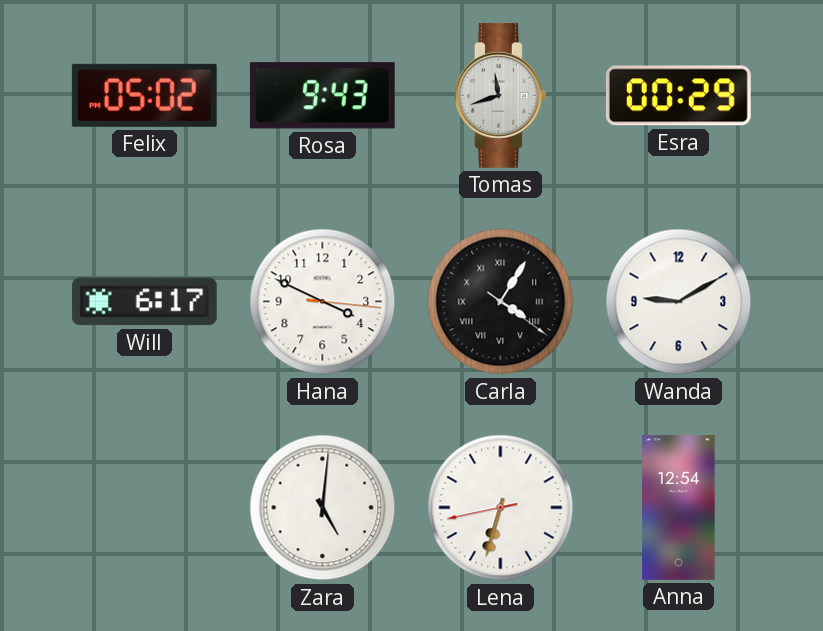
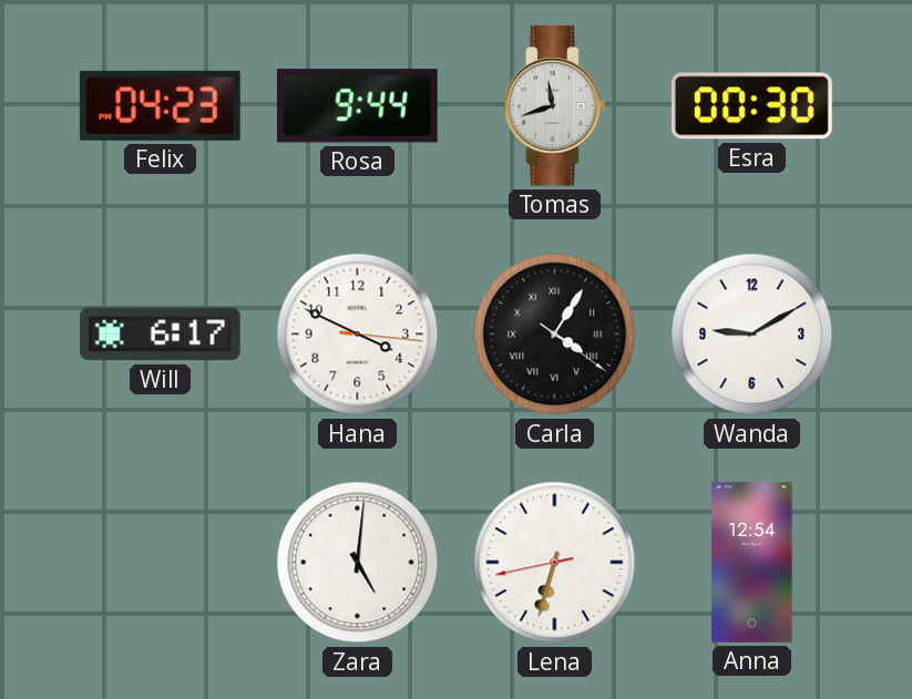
Felix: 05:02 -> 04:23 (160, 105)
Rosa: 9:43 -> 9:44 (357, 106)
Esra: 00:29 -> 00:30 (751, 106)
